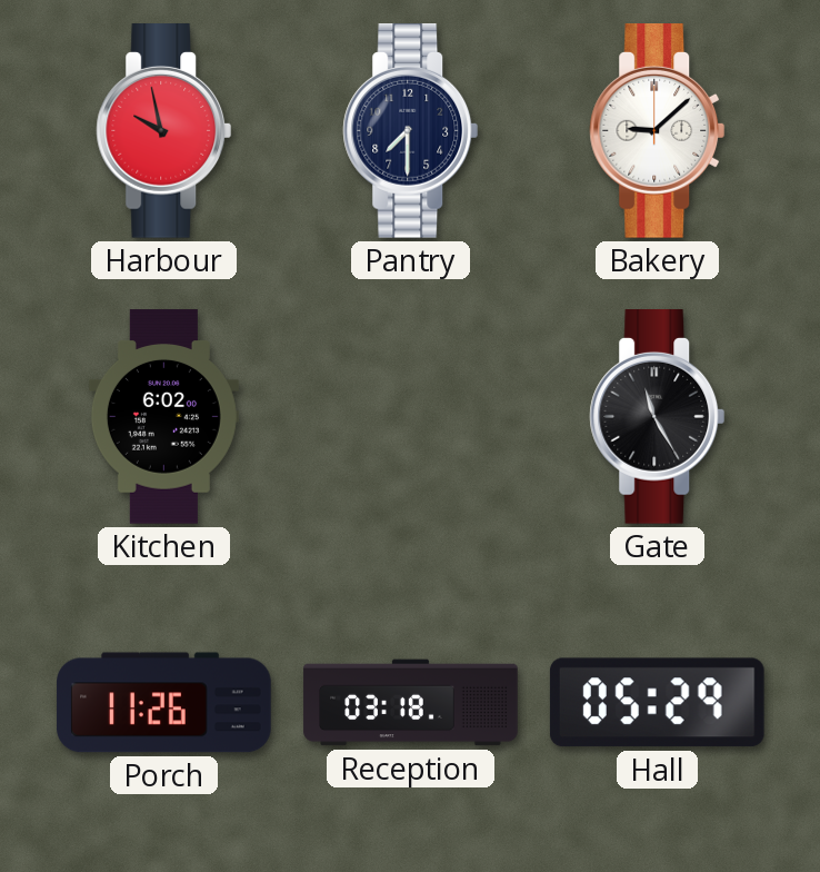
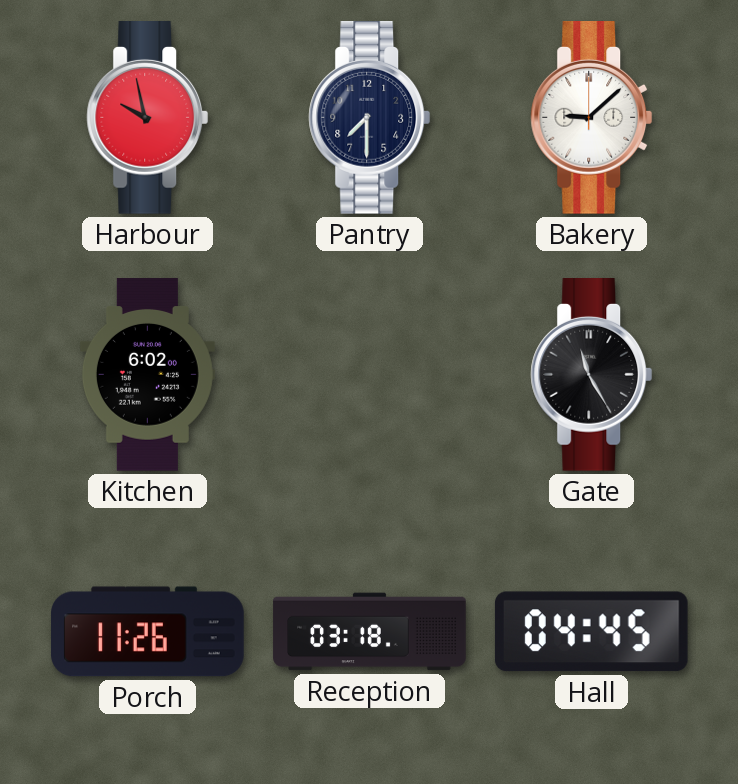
Hall: 05:29 -> 04:45 (591, 632)
